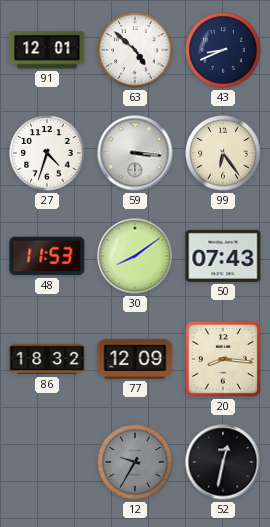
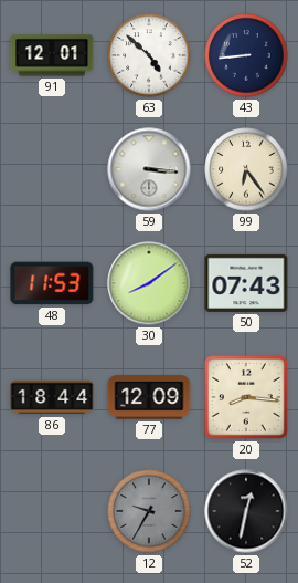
43: 8:41 -> 8:44 (246, 55)
27: 4:33 -> none (47, 153)
86: 18:32 -> 18:44 (52, 397)
